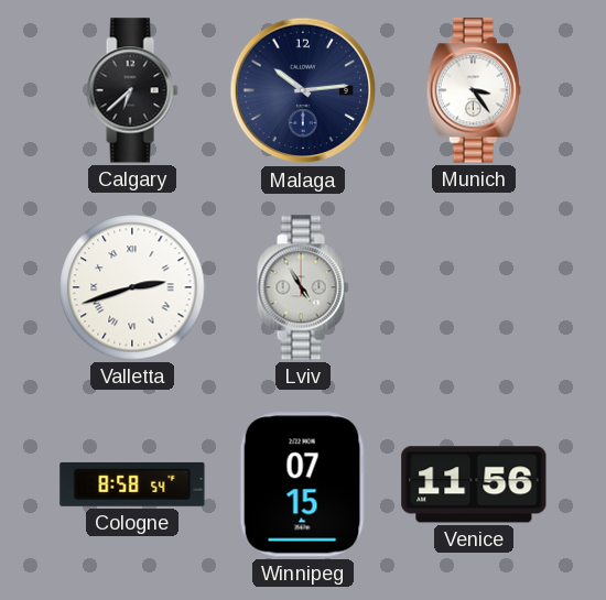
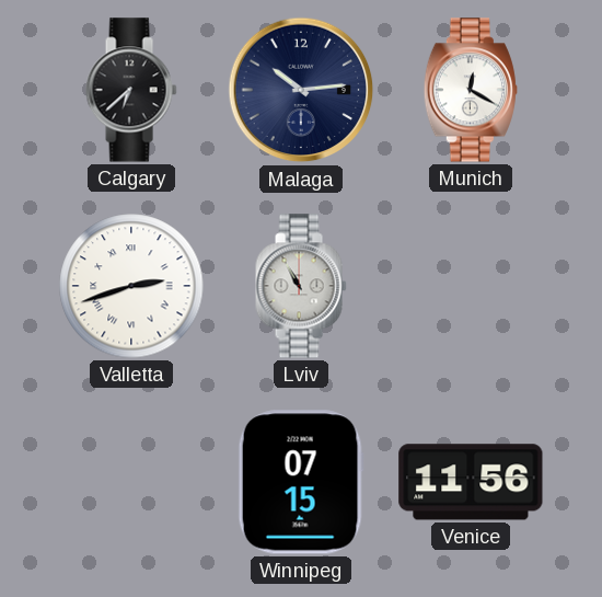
Munich: 3:24 -> 12:20 (471, 90)
Lviv: 4:55 -> 10:55 (301, 286)
Cologne: 8:58 -> none (132, 484)
